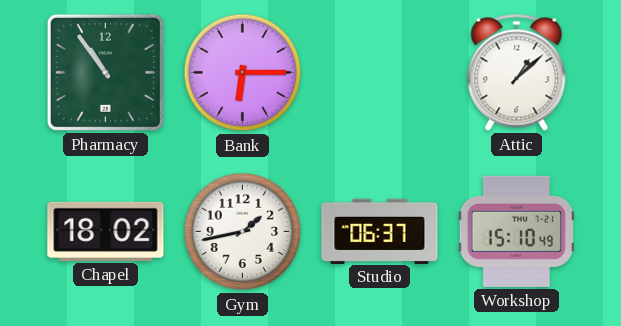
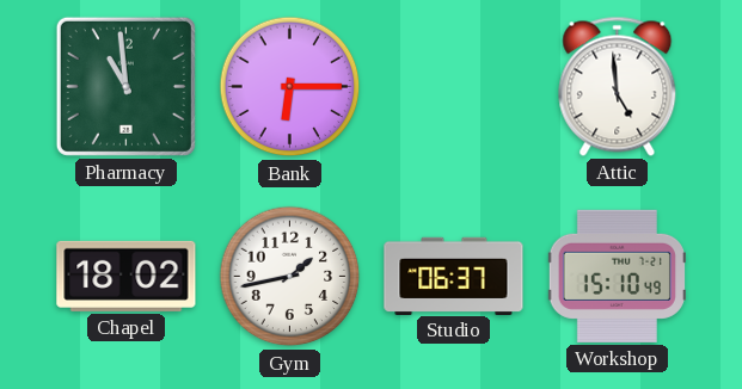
Pharmacy: 10:54 -> 10:59 (125, 86)
Attic: 1:08 -> 4:59 (618, 86)
